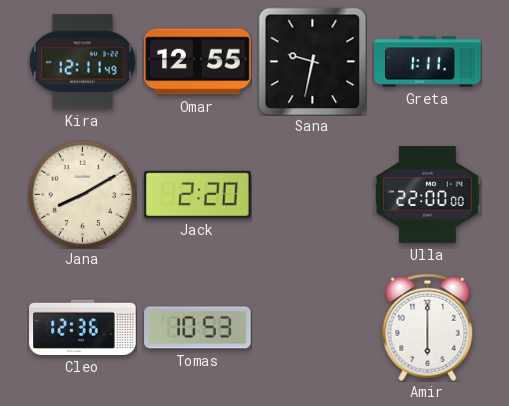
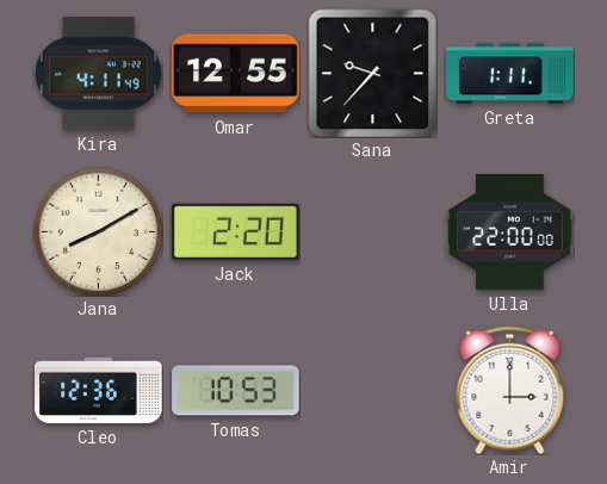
Kira: 12:11 -> 4:11 (98, 74)
Sana: 9:32 -> 9:37 (372, 73)
Amir: 6:00 -> 3:00 (510, 390)
